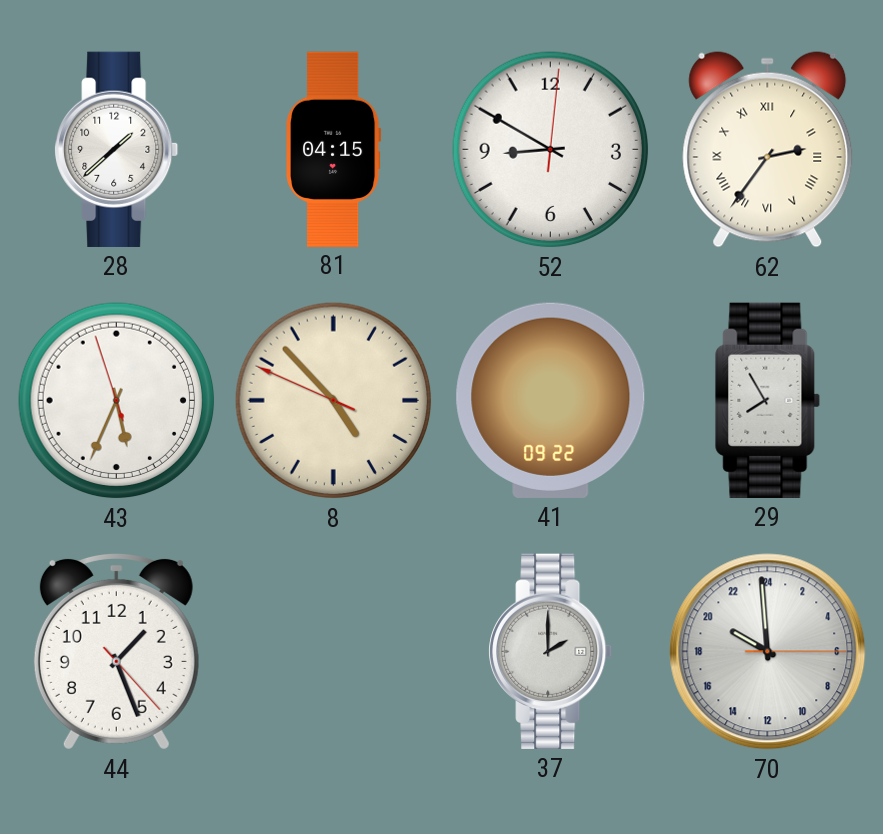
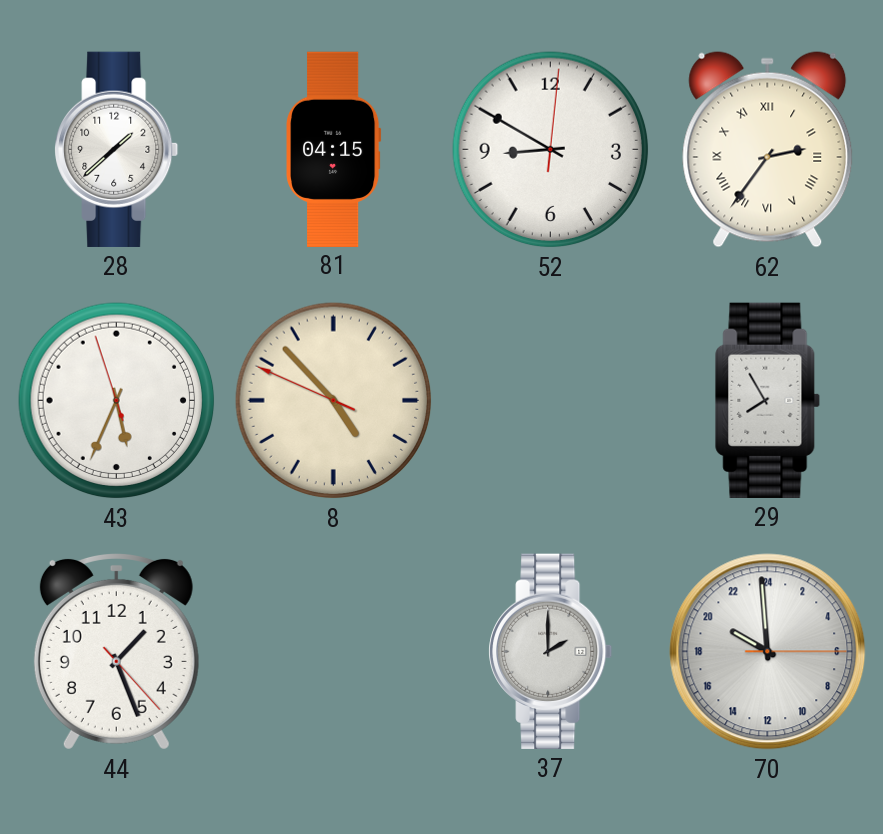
41: 09:22 -> none (551, 400)
